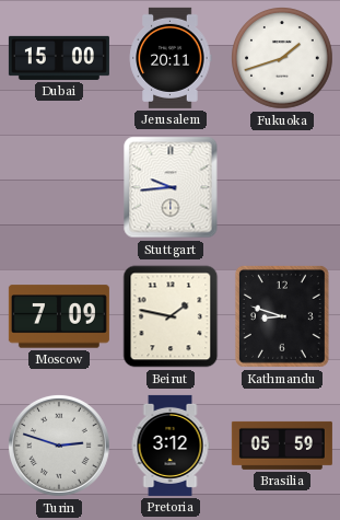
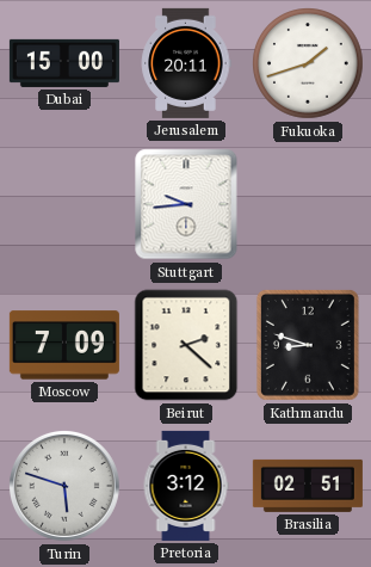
Beirut: 1:47 -> 2:22 (186, 345)
Turin: 2:48 -> 5:48 (64, 486)
Brasilia: 05:59 -> 02:51 (308, 486)
